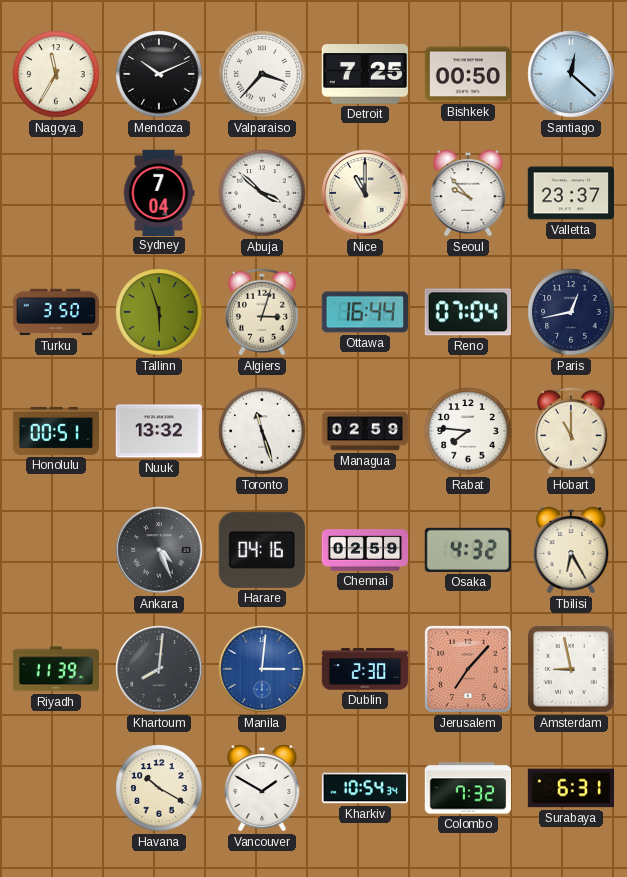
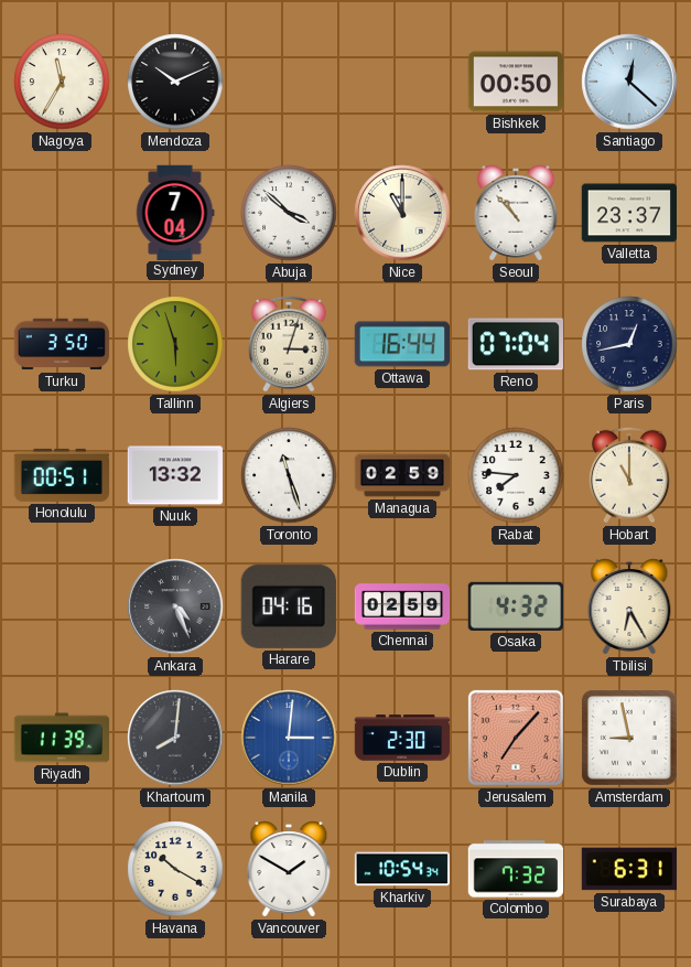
Valparaiso: 3:37 -> none (262, 74)
Detroit: 7:25 -> none (364, 74)
Seoul: 9:53 -> 10:53 (516, 214)
